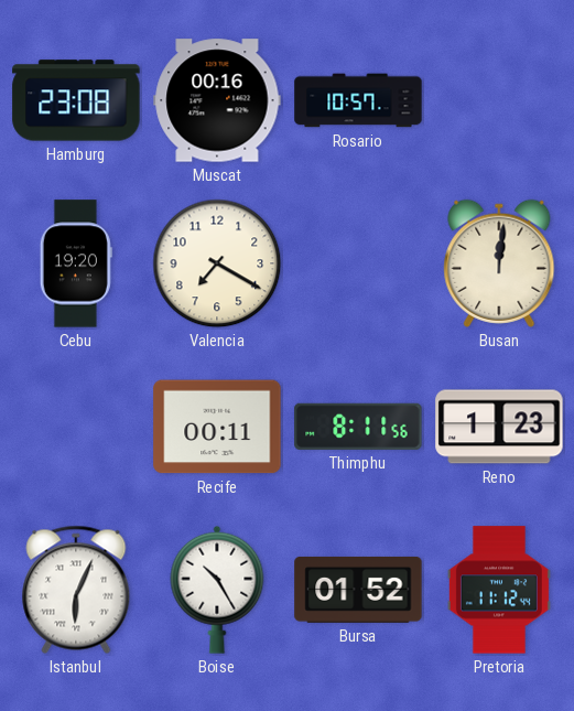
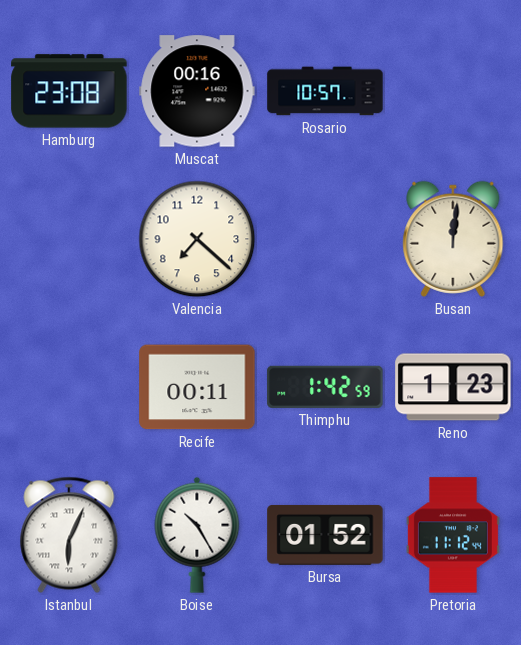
Cebu: 19:20 -> none (76, 263)
Valencia: 7:20 -> 7:22 (197, 239)
Thimphu: 8:11 -> 1:42 (325, 387)
